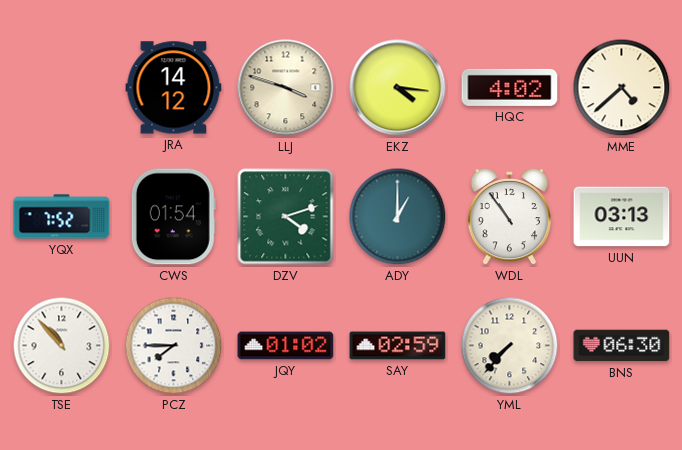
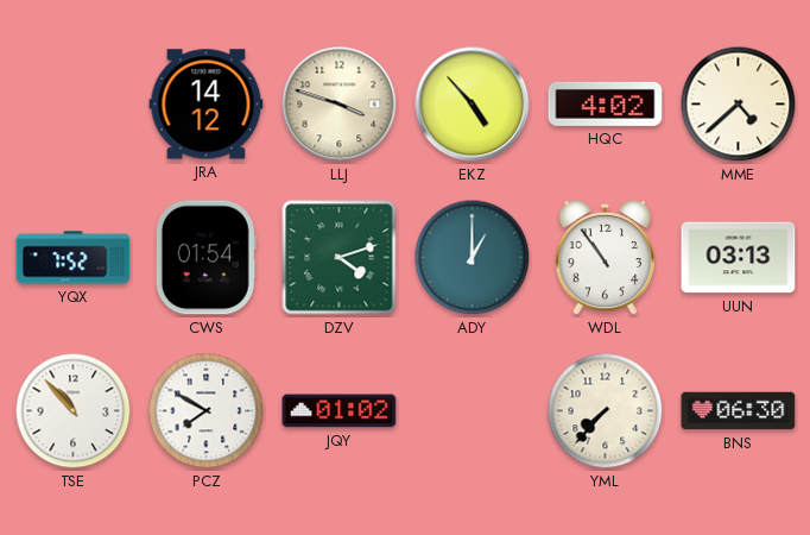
EKZ: 4:16 -> 4:53 (473, 105)
PCZ: 7:45 -> 7:50 (207, 411)
SAY: 02:59 -> none (398, 346)
